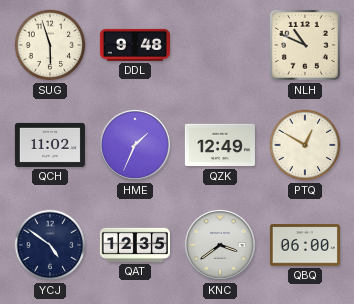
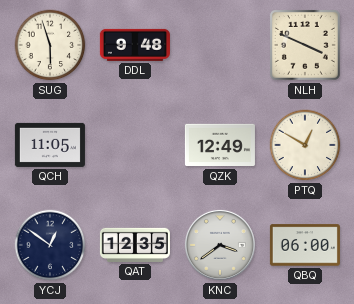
NLH: 10:49 -> 3:49 (305, 45)
QCH: 11:02 -> 11:05 (50, 145)
HME: 1:34 -> none (135, 145)
YCJ: 4:51 -> 12:51 (50, 245)
